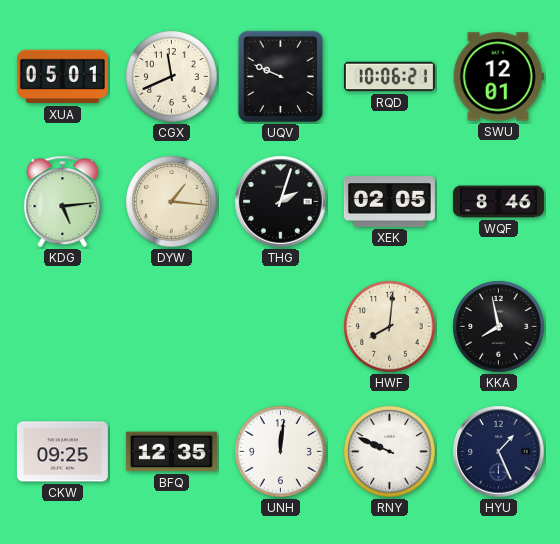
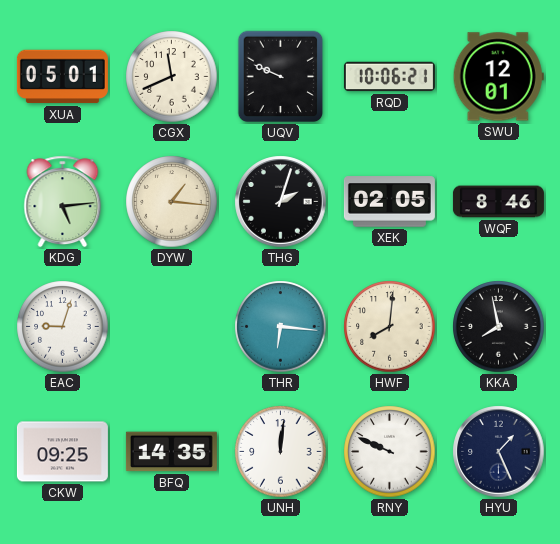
EAC: none -> 9:03 (63, 327)
THR: none -> 6:16 (281, 327)
BFQ: 12:35 -> 14:35 (171, 452)
